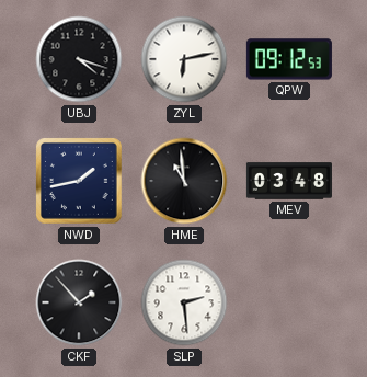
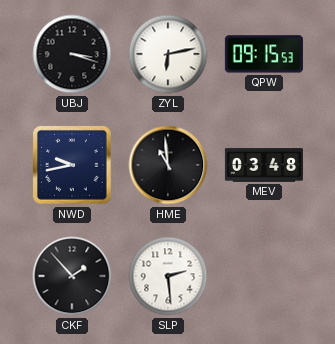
UBJ: 4:18 -> 3:18 (72, 54)
QPW: 09:12 -> 09:15 (264, 54)
NWD: 1:43 -> 9:43 (73, 166)
